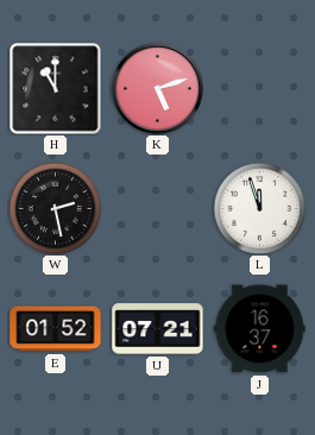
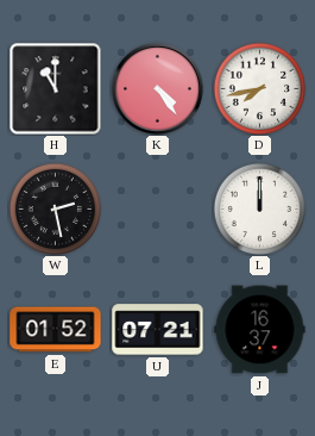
K: 5:12 -> 4:24 (157, 88)
D: none -> 7:43 (259, 88)
L: 11:57 -> 12:00 (259, 208)
